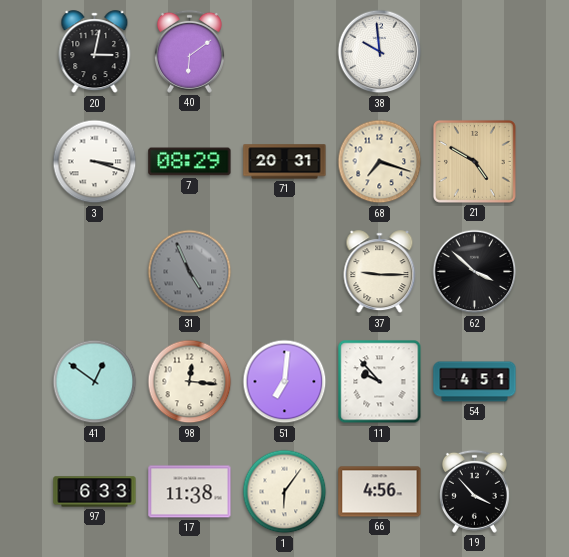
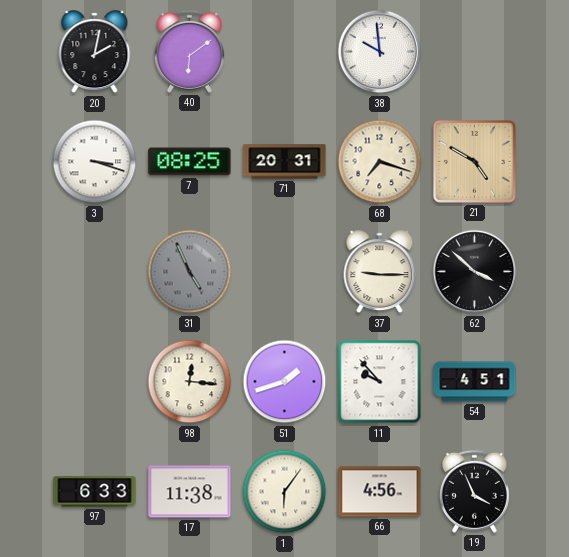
20: 3:02 -> 2:02 (95, 52)
7: 08:29 -> 08:25 (190, 162)
41: 12:51 -> none (95, 382)
51: 7:01 -> 1:42 (285, 382)
19: 3:53 -> 3:56 (474, 491)
